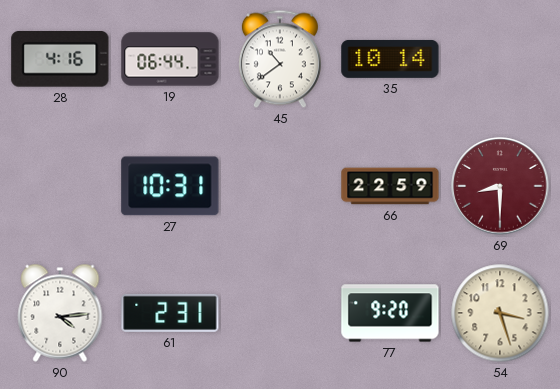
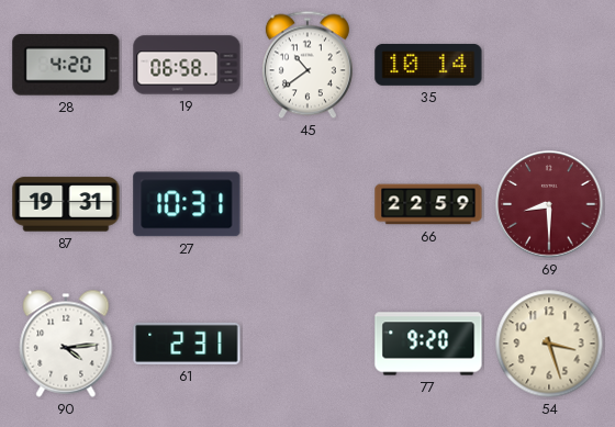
28: 4:16 -> 4:20 (66, 66)
19: 06:44 -> 06:58 (187, 65)
87: none -> 19:31 (66, 204)
